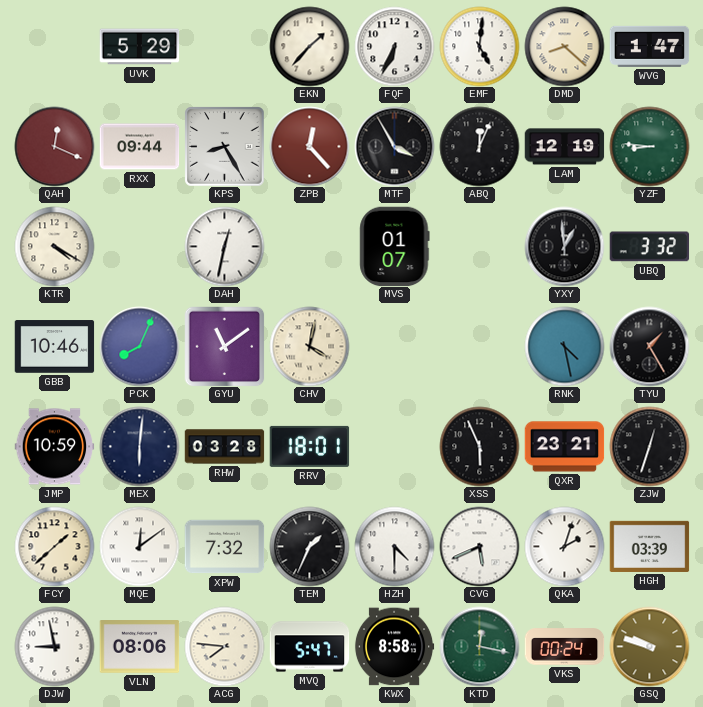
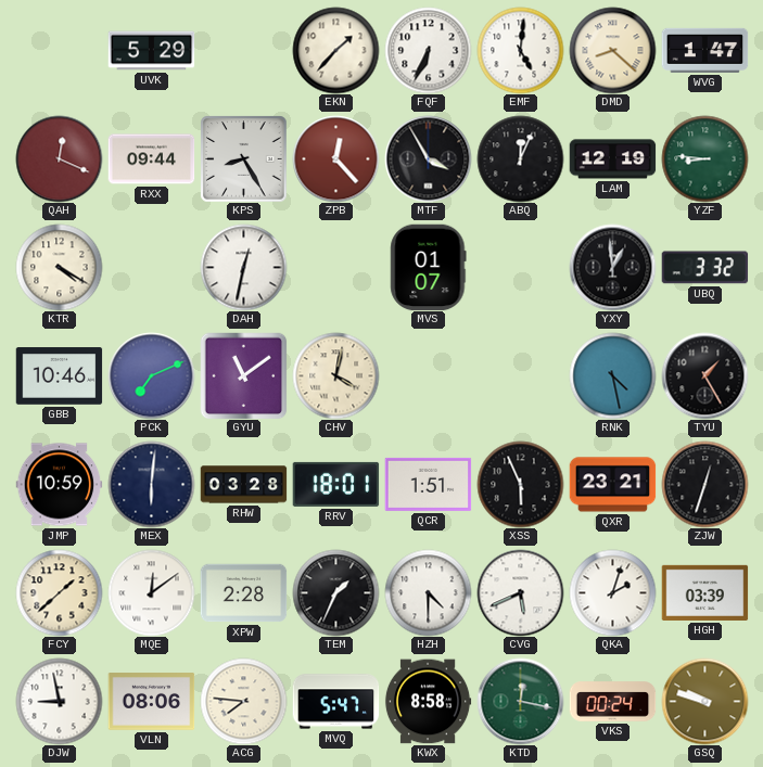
PCK: 8:04 -> 7:11 (151, 375)
QCR: none -> 1:51 (428, 484)
XPW: 7:32 -> 2:28 (243, 593)
